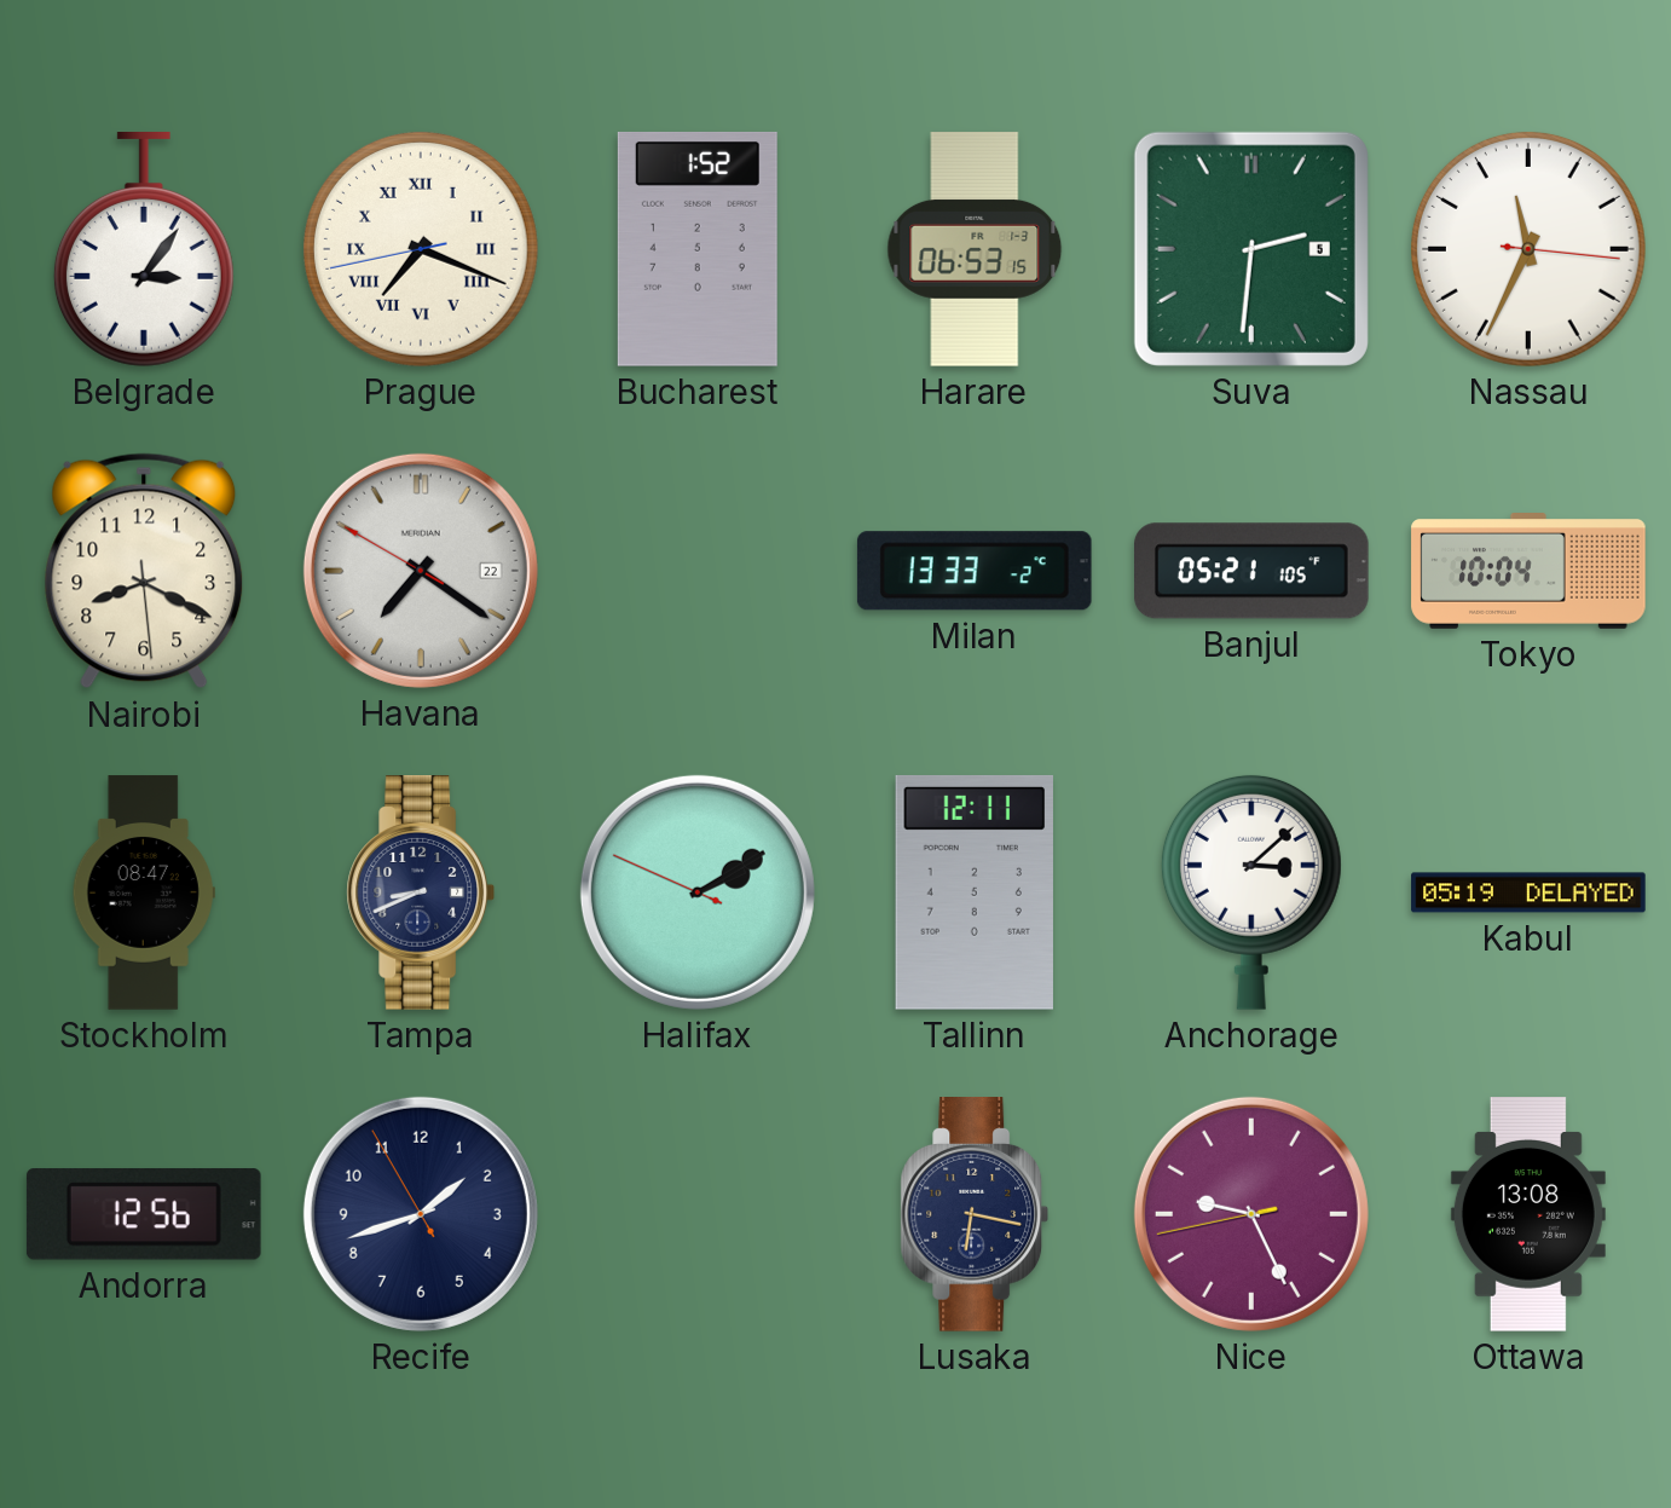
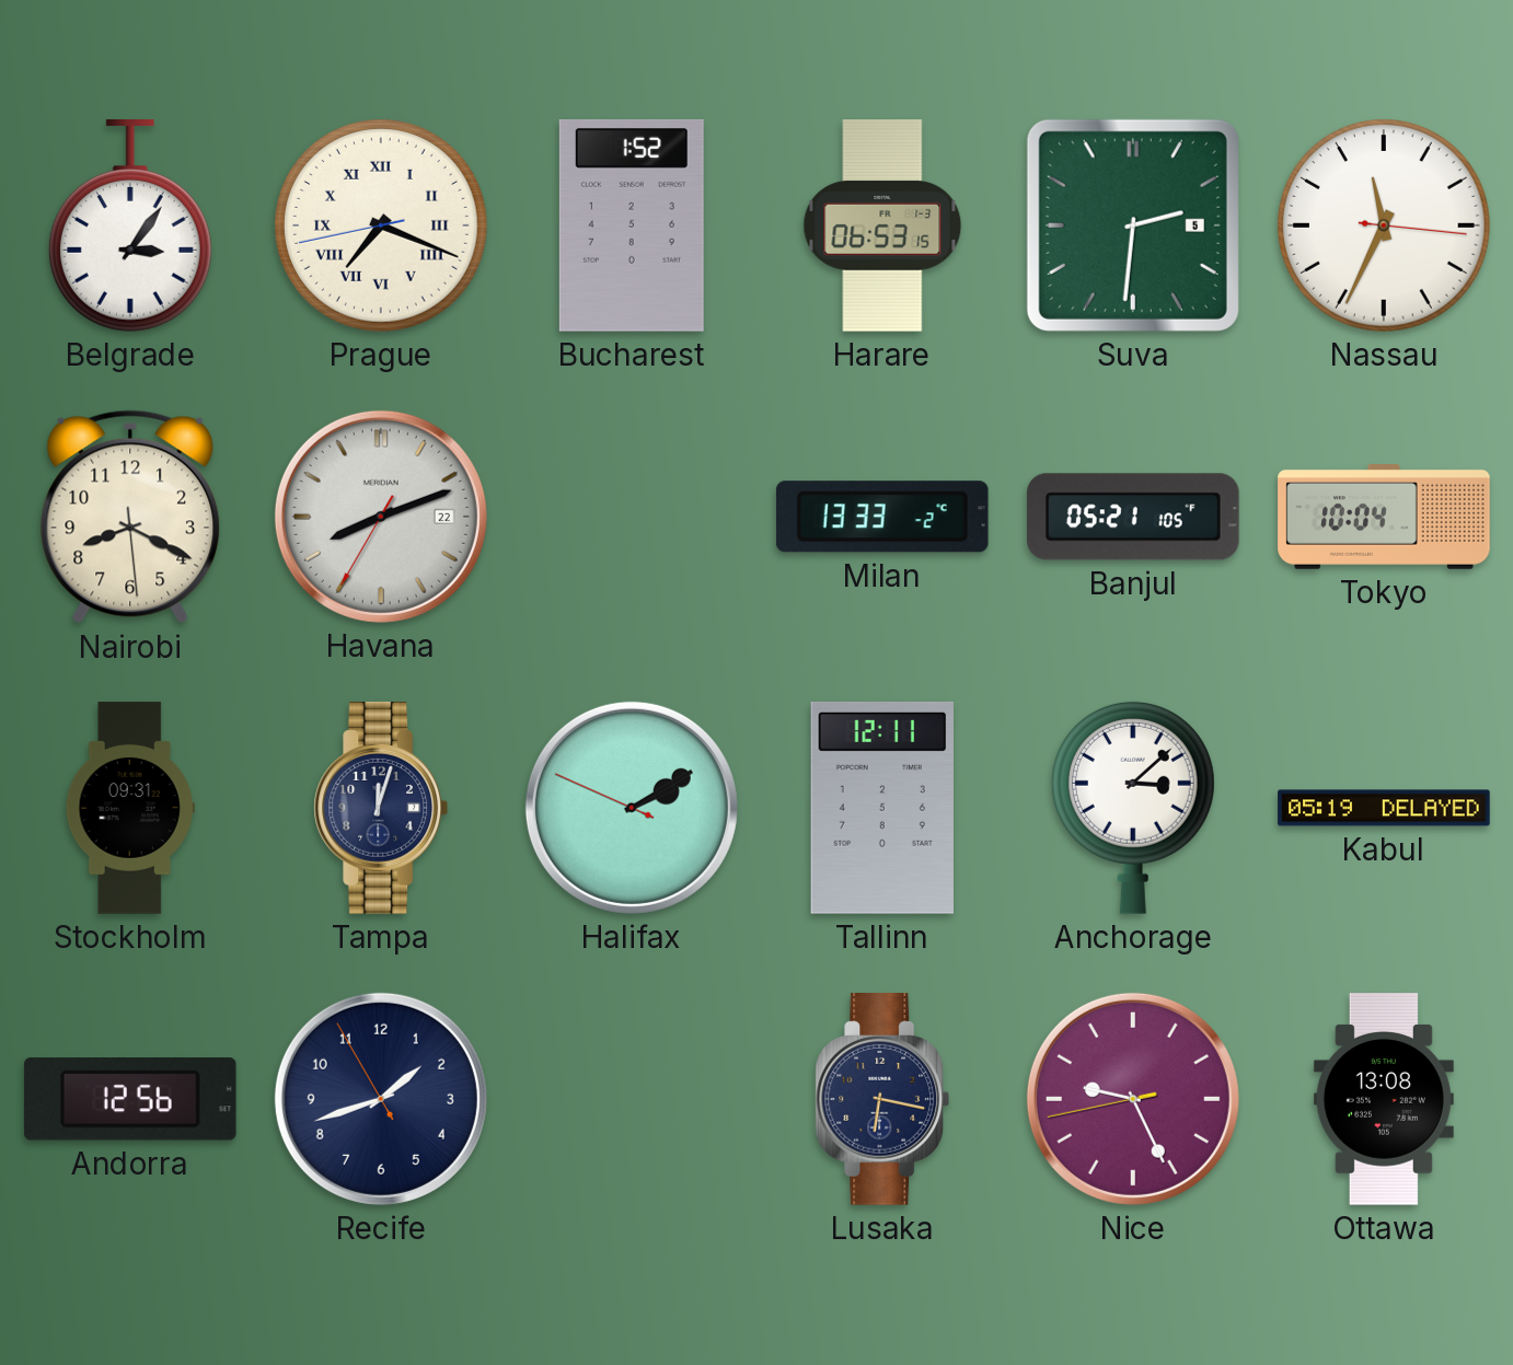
Havana: 7:20 -> 8:11 (381, 517)
Stockholm: 08:47 -> 09:31 (130, 808)
Tampa: 8:41 -> 12:03 (381, 809)
